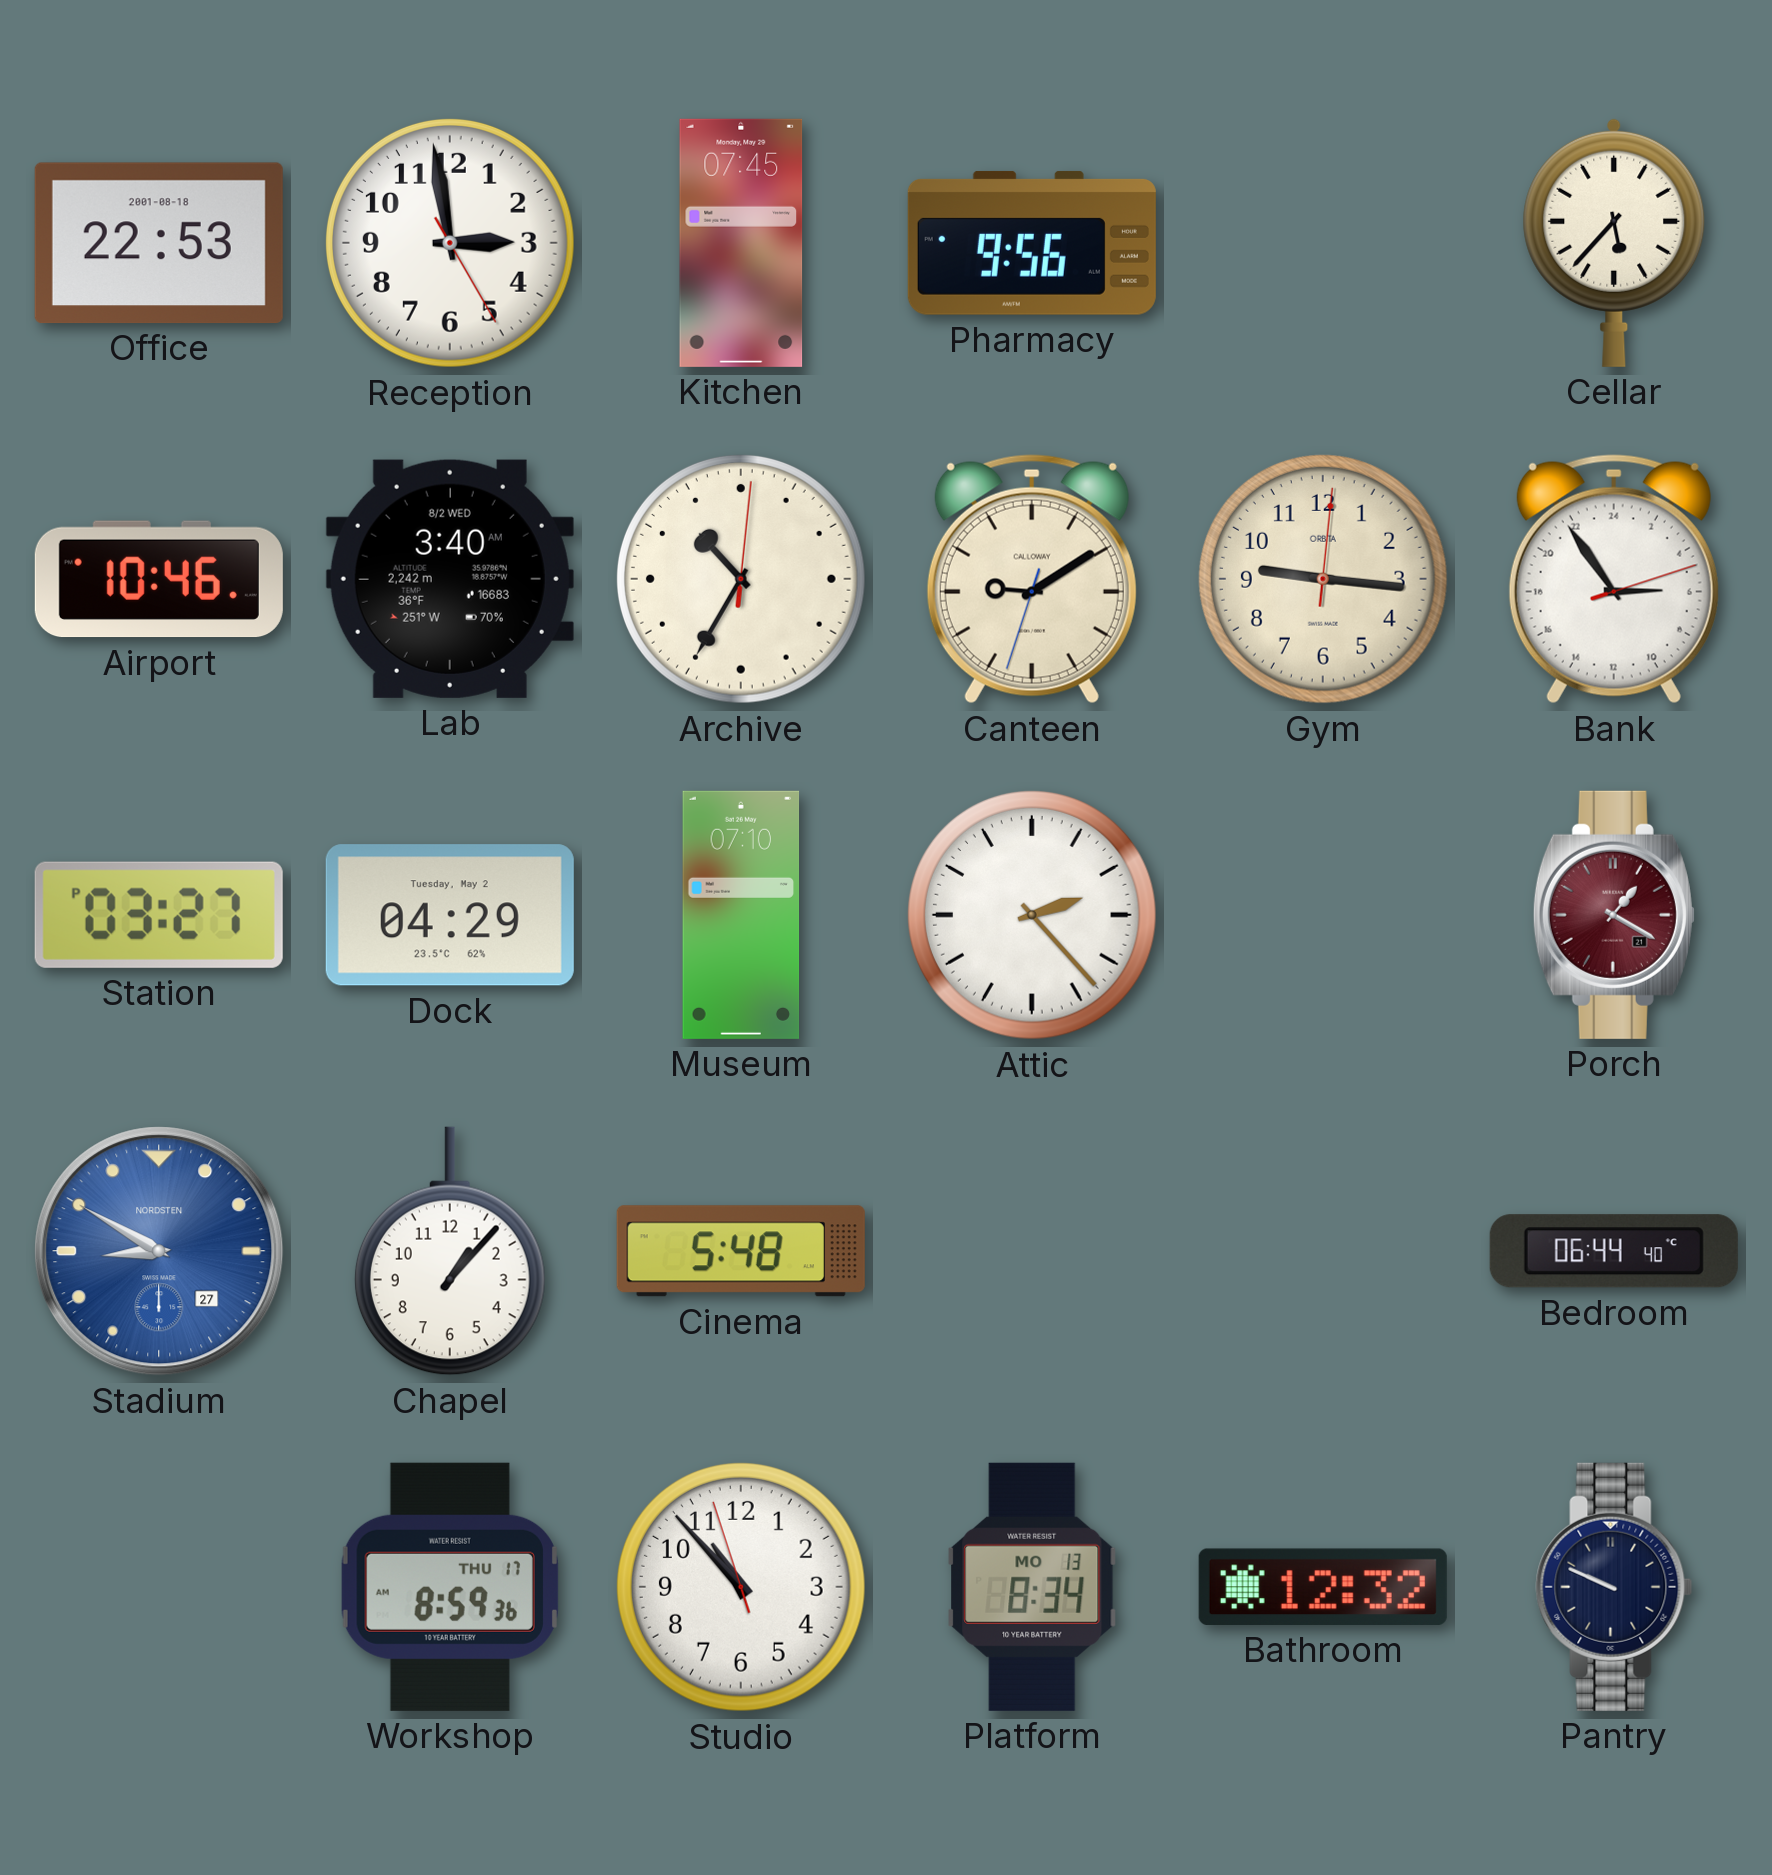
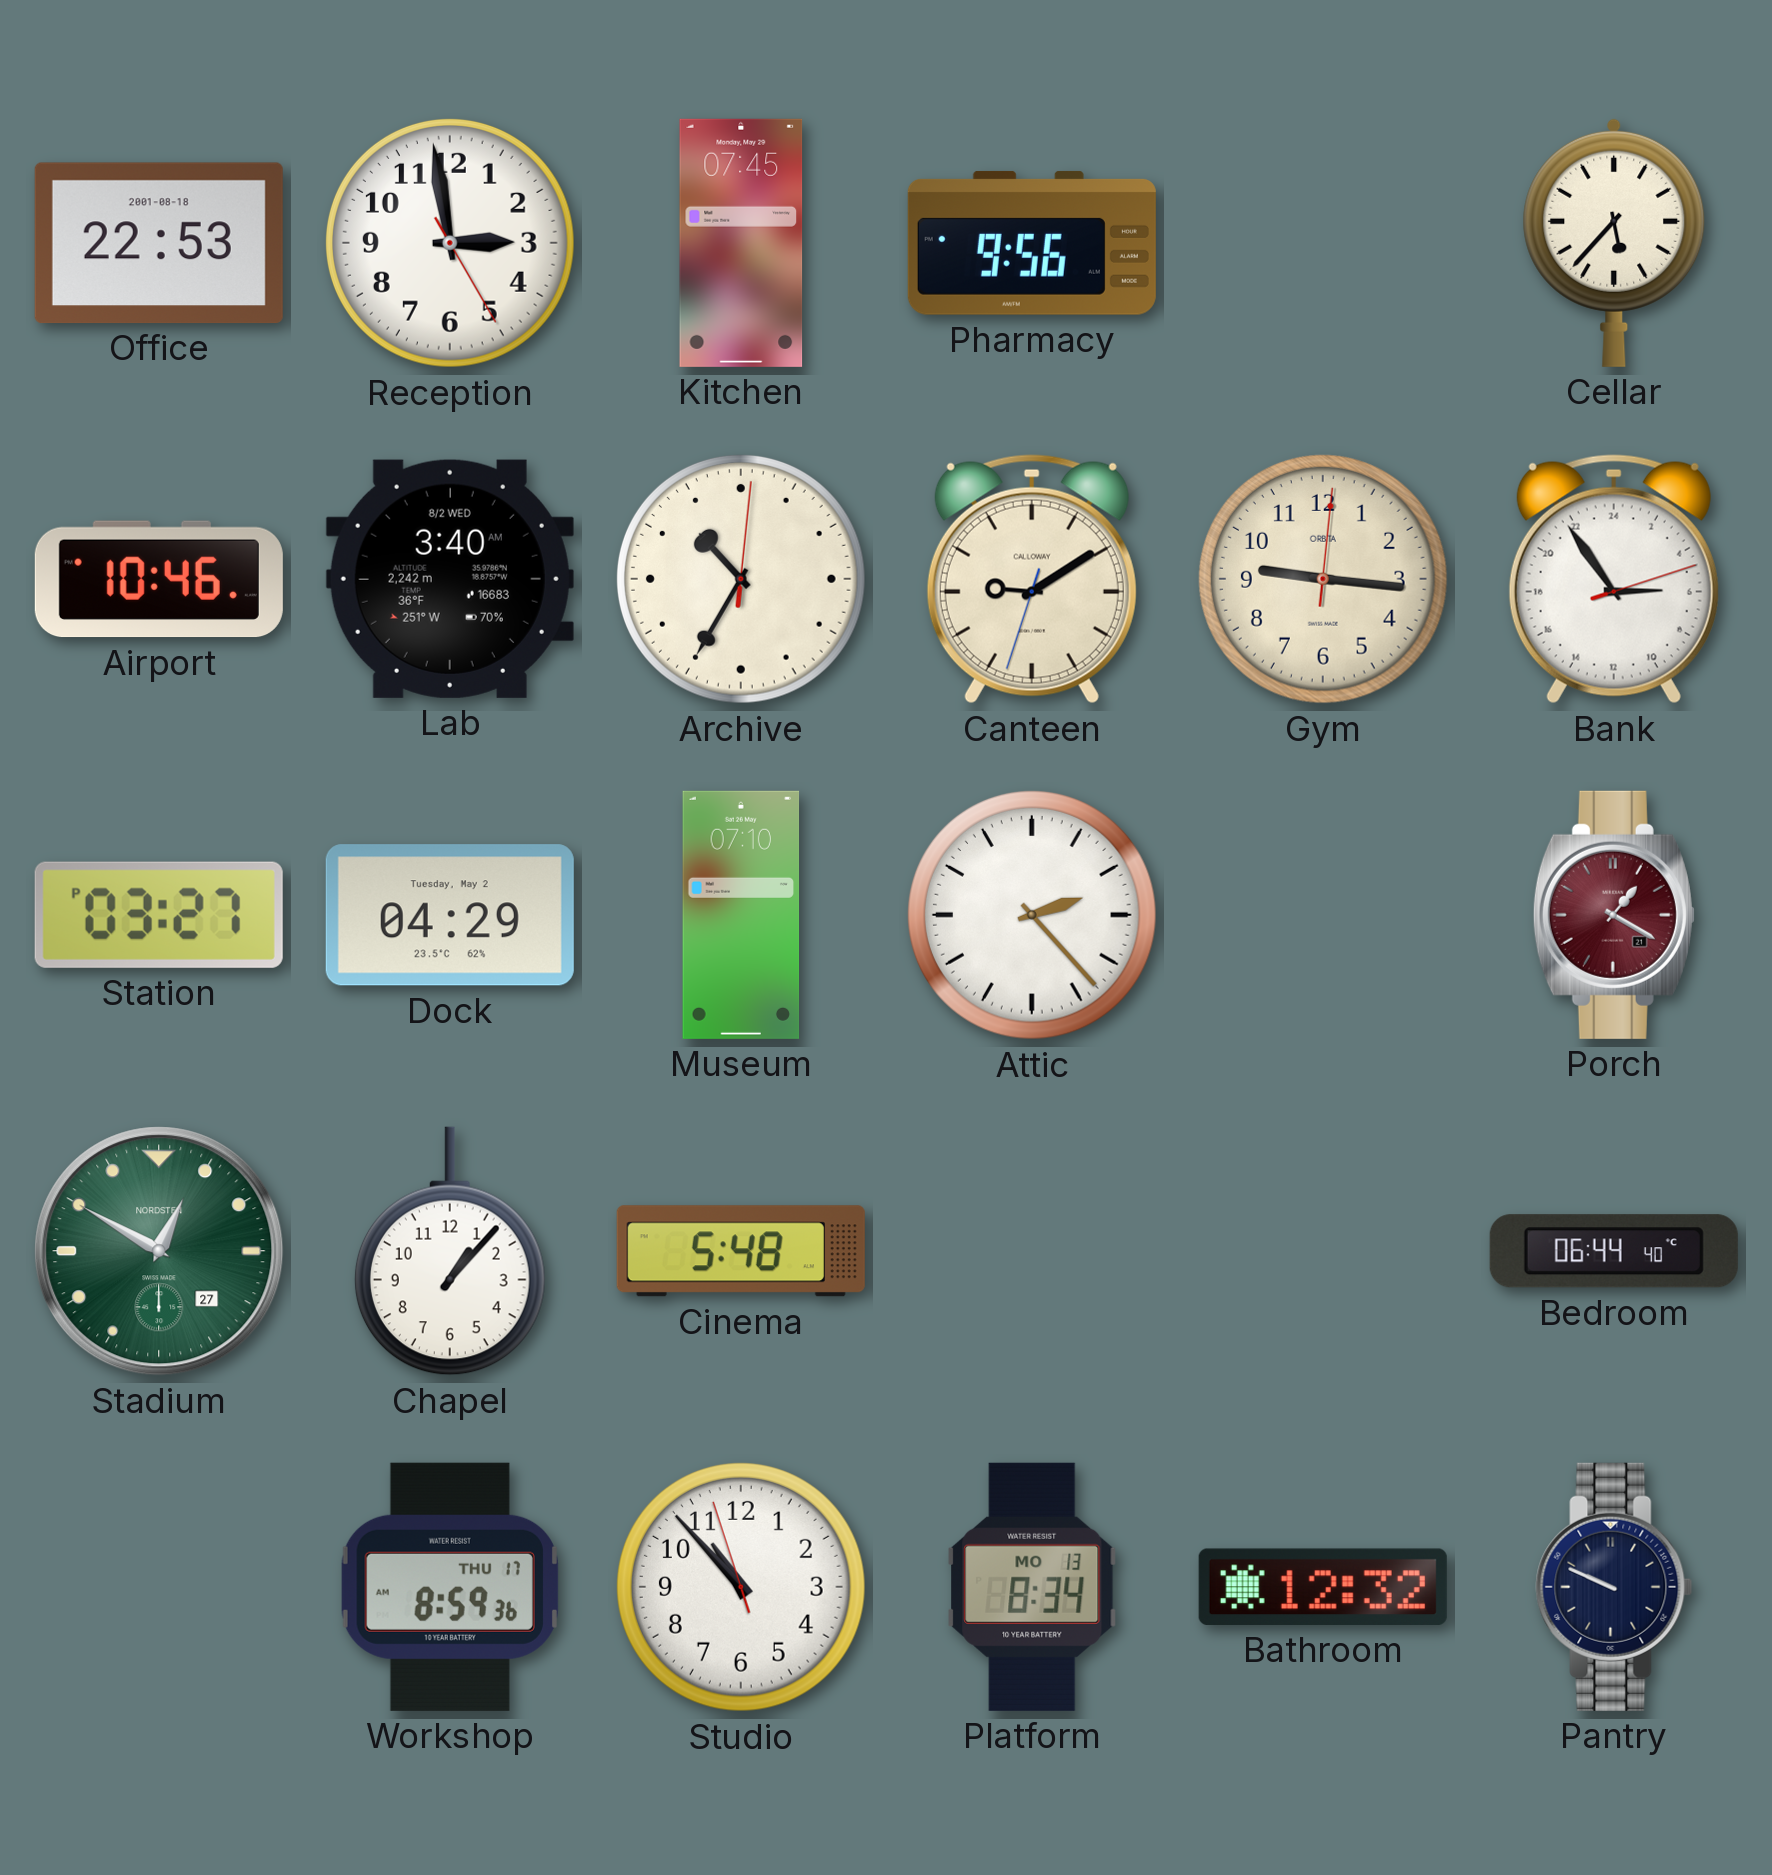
Stadium: 8:50 -> 12:50 (159, 1251)
Stadium dial: blue -> green (159, 1251)
